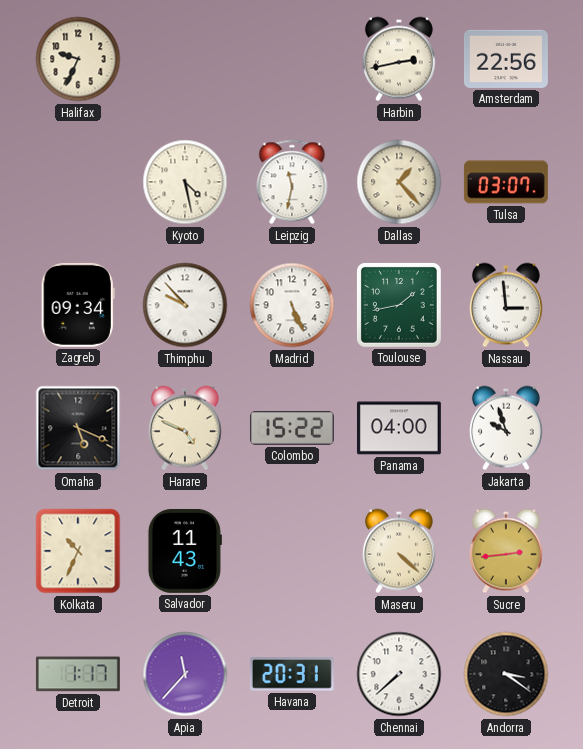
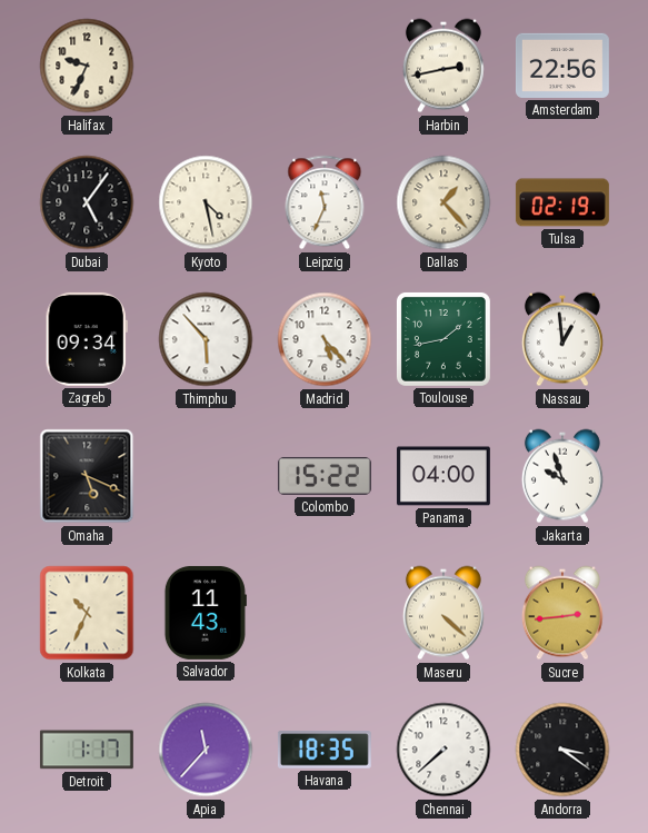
Dubai: none -> 5:06 (87, 202)
Leipzig: 11:32 -> 11:34 (325, 202)
Tulsa: 03:07 -> 02:19 (562, 202)
Thimphu: 9:53 -> 5:53 (206, 339)
Madrid: 5:26 -> 5:23 (325, 339)
Nassau: 2:59 -> 12:59 (562, 339)
Harare: 4:49 -> none (185, 428)
Havana: 20:31 -> 18:35 (325, 750)
